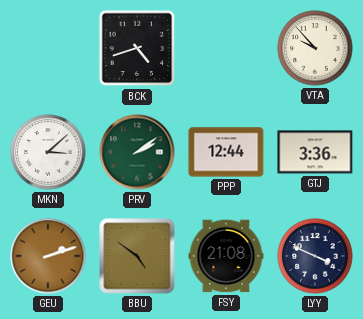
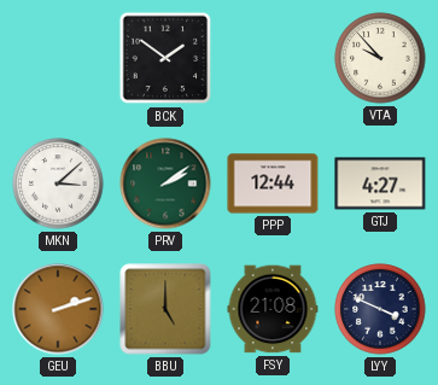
BCK: 4:42 -> 1:51 (165, 58)
GTJ: 3:36 -> 4:27 (380, 183)
BBU: 4:51 -> 5:00 (165, 309)
